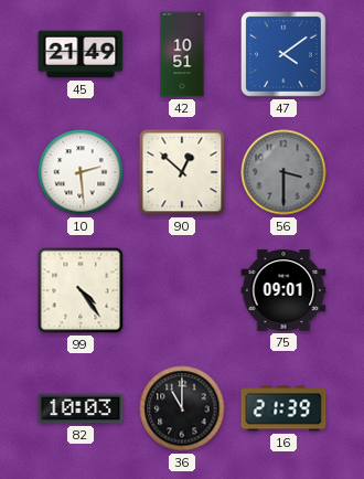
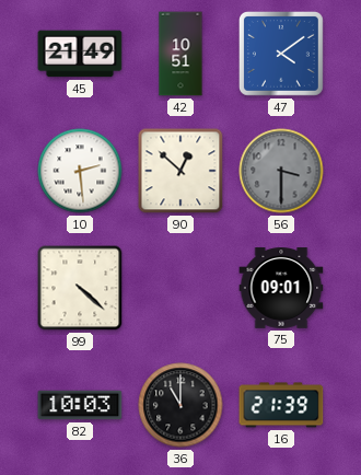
99: 4:24 -> 4:22 (80, 288)
